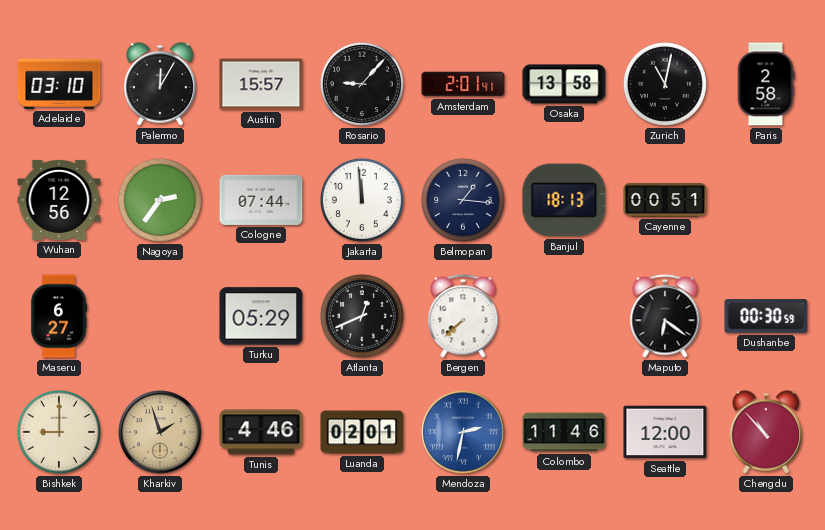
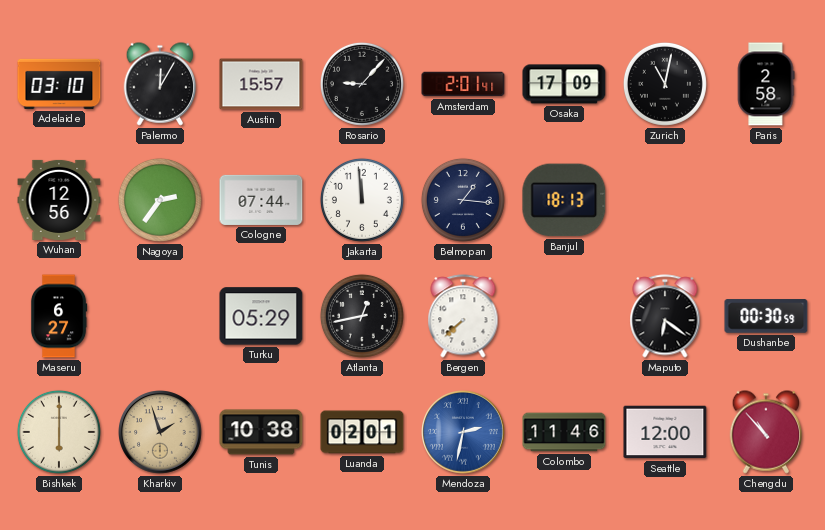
Osaka: 13:58 -> 17:09 (564, 84)
Cayenne: 00:51 -> none (665, 200)
Atlanta: 12:41 -> 12:43 (362, 316)
Bishkek: 9:00 -> 6:00 (59, 432)
Tunis: 4:46 -> 10:38 (261, 432)
